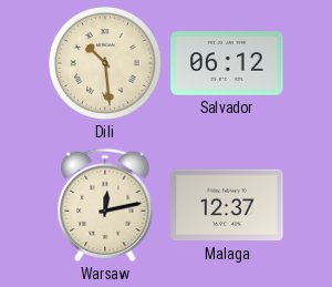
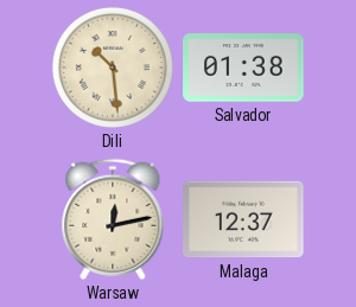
Salvador: 06:12 -> 01:38 (243, 68)
